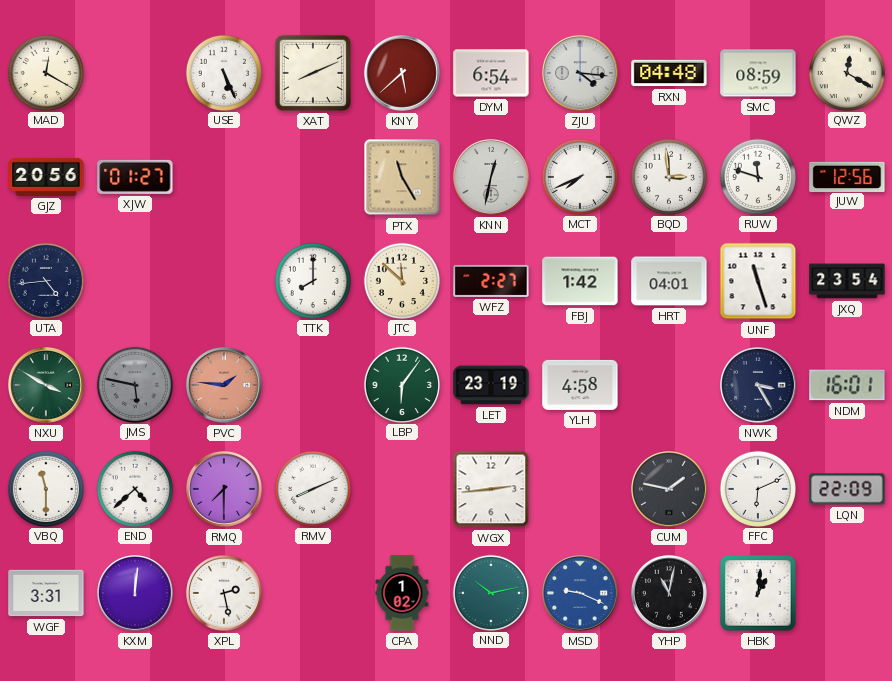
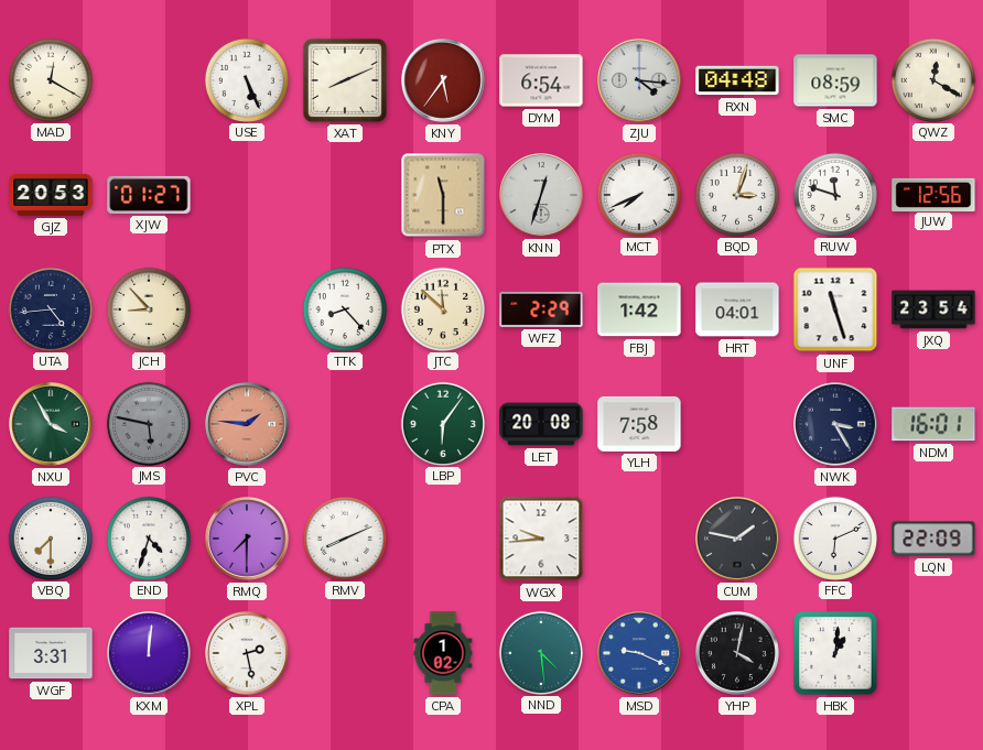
KNY: 5:38 -> 5:36 (444, 81)
GJZ: 20:56 -> 20:53 (51, 195)
PTX: 11:25 -> 11:30 (443, 195)
KNN: 12:32 -> 12:33 (542, 196)
BQD: 2:59 -> 3:03 (736, 194)
JCH: none -> 8:53 (148, 308)
TTK: 8:00 -> 8:23 (344, 308)
WFZ: 2:27 -> 2:29 (541, 309)
NXU: 3:50 -> 3:55 (52, 425)
LET: 23:19 -> 20:08 (541, 424)
YLH: 4:58 -> 7:58 (639, 424)
VBQ: 11:30 -> 7:30 (50, 537)
END: 4:38 -> 4:33 (148, 537)
WGX: 2:44 -> 9:44 (541, 539)
NND: 10:13 -> 4:29 (540, 652)
YHP: 11:02 -> 4:02 (738, 654)
